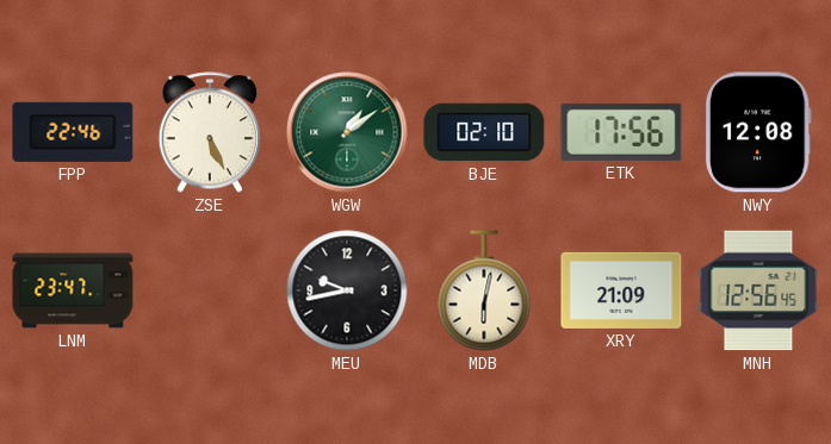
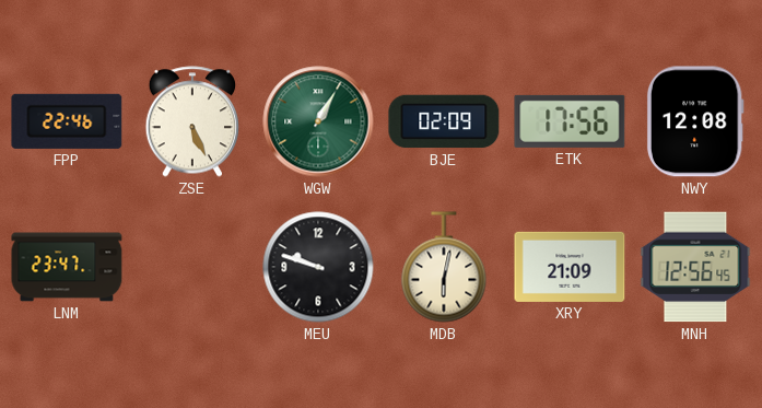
WGW: 1:09 -> 1:05 (318, 121)
BJE: 02:10 -> 02:09 (444, 121)
MEU: 9:43 -> 9:48 (318, 267)
